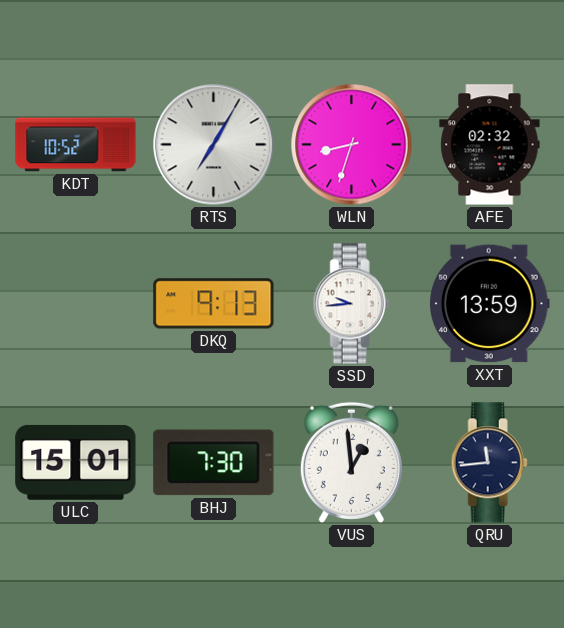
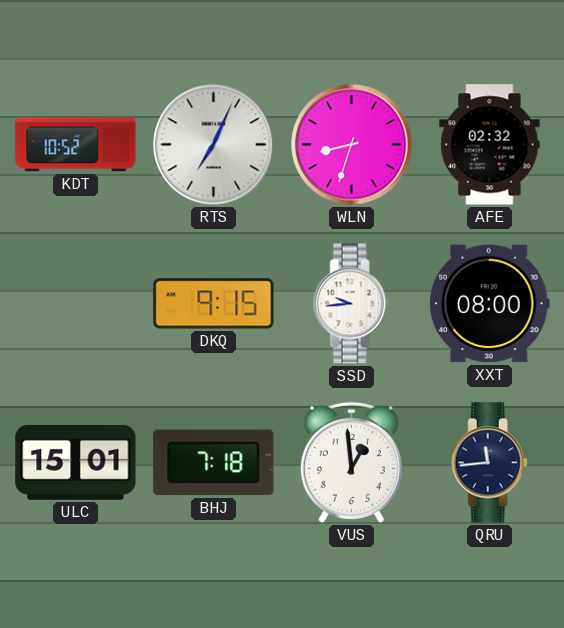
RTS: 7:05 -> 7:04 (214, 145)
DKQ: 9:13 -> 9:15 (214, 304)
XXT: 13:59 -> 08:00 (489, 304)
BHJ: 7:30 -> 7:18 (214, 463)
